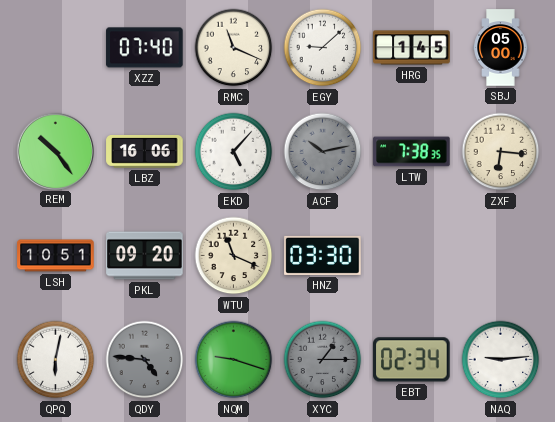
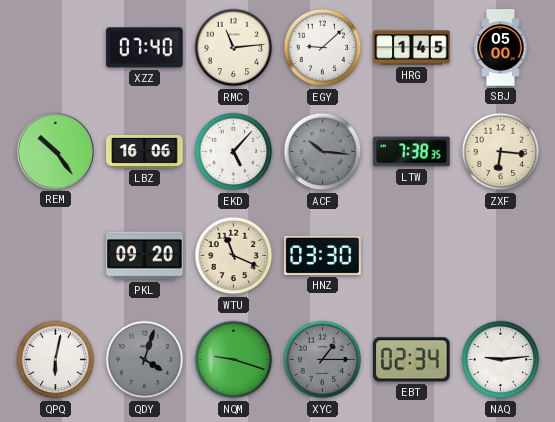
RMC: 11:19 -> 11:14 (234, 48)
ACF: 10:13 -> 10:16 (323, 152)
LSH: 10:51 -> none (56, 256)
QDY: 4:46 -> 4:03 (145, 360)
